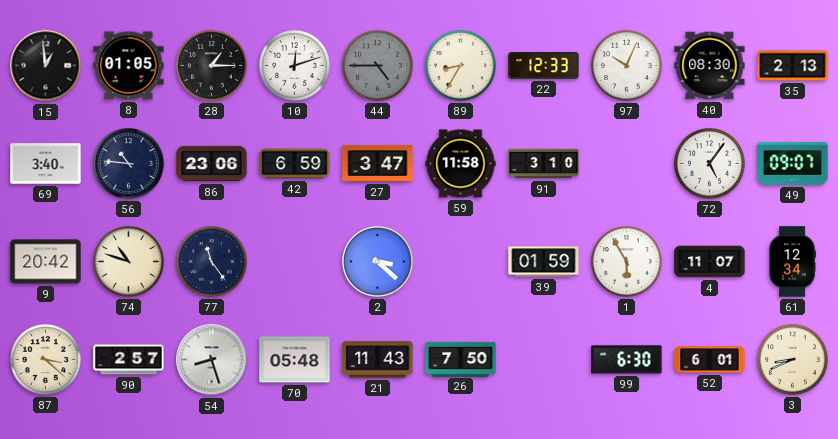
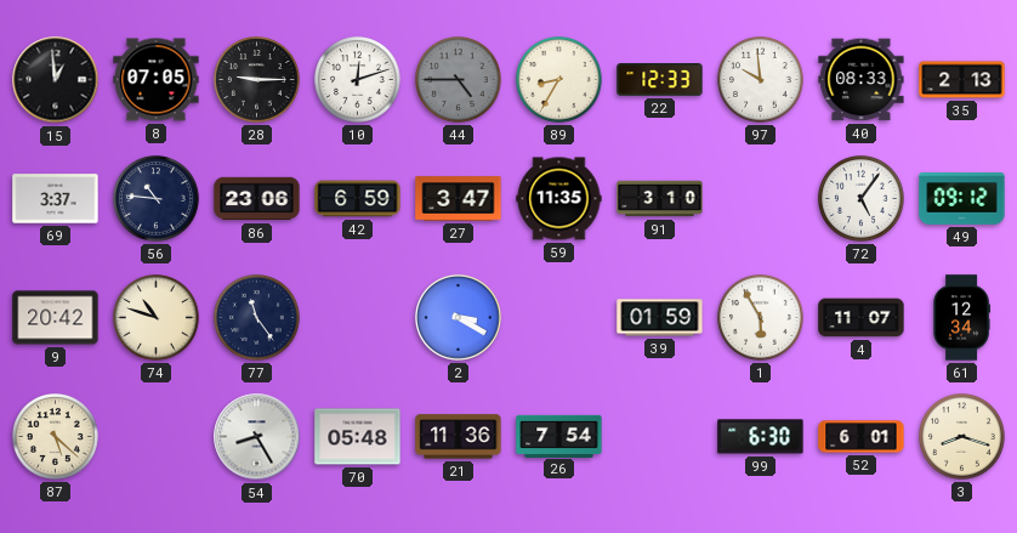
8: 01:05 -> 07:05 (157, 80)
28: 1:15 -> 9:15 (257, 80)
97: 10:04 -> 9:59 (761, 80)
40: 08:30 -> 08:33 (862, 80)
69: 3:40 -> 3:37 (56, 199)
59: 11:58 -> 11:35 (559, 199)
49: 09:07 -> 09:12 (962, 199)
2: 3:22 -> 3:20 (459, 318)
87: 3:22 -> 5:22 (56, 437)
90: 2:57 -> none (129, 360)
54: 8:27 -> 8:25 (257, 437)
21: 11:43 -> 11:36 (459, 437)
26: 7:50 -> 7:54 (559, 436)
3: 8:41 -> 8:18 (962, 437)
